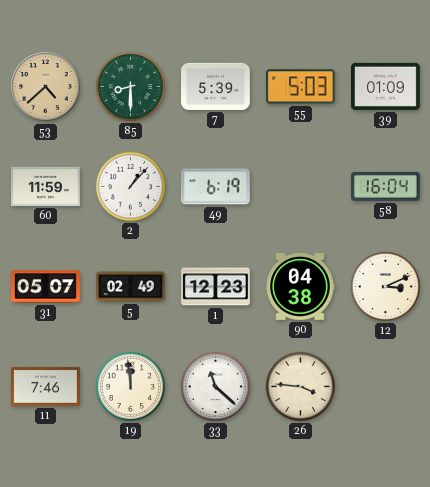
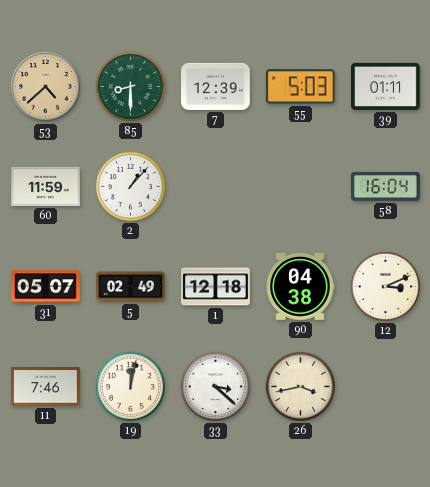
7: 5:39 -> 12:39 (216, 86)
39: 01:09 -> 01:11 (386, 86)
49: 6:19 -> none (215, 187)
1: 12:23 -> 12:18 (216, 287)
19: 11:59 -> 12:02 (130, 386)
33: 11:22 -> 3:22 (215, 386)
26: 3:46 -> 3:43 (300, 386)
